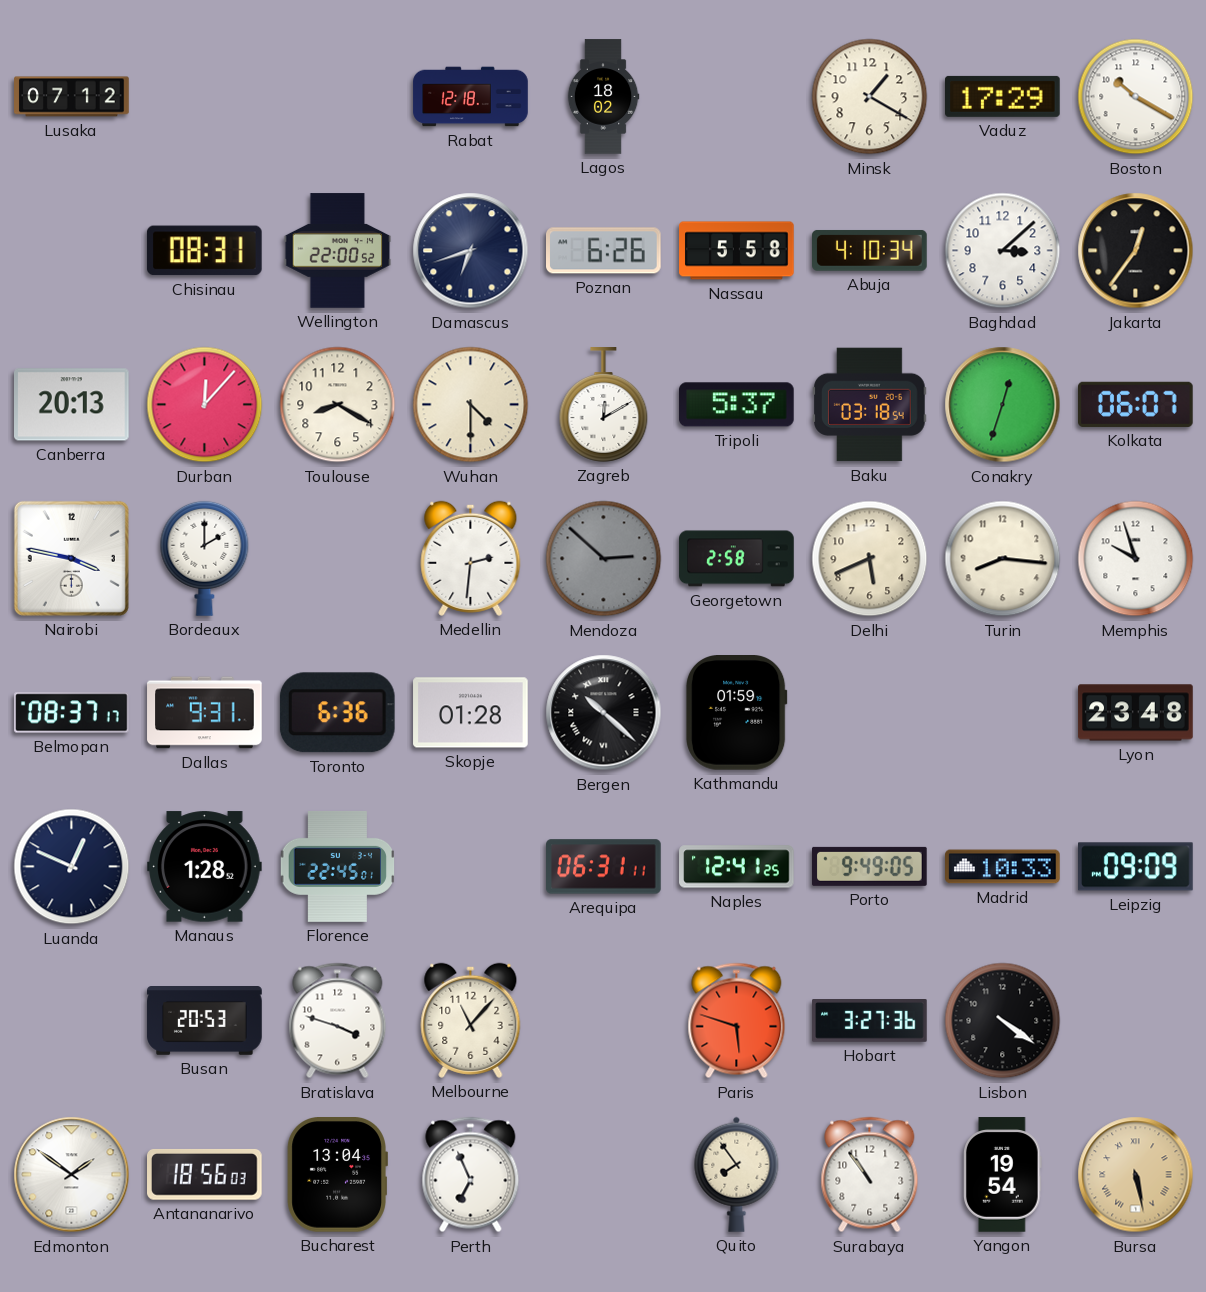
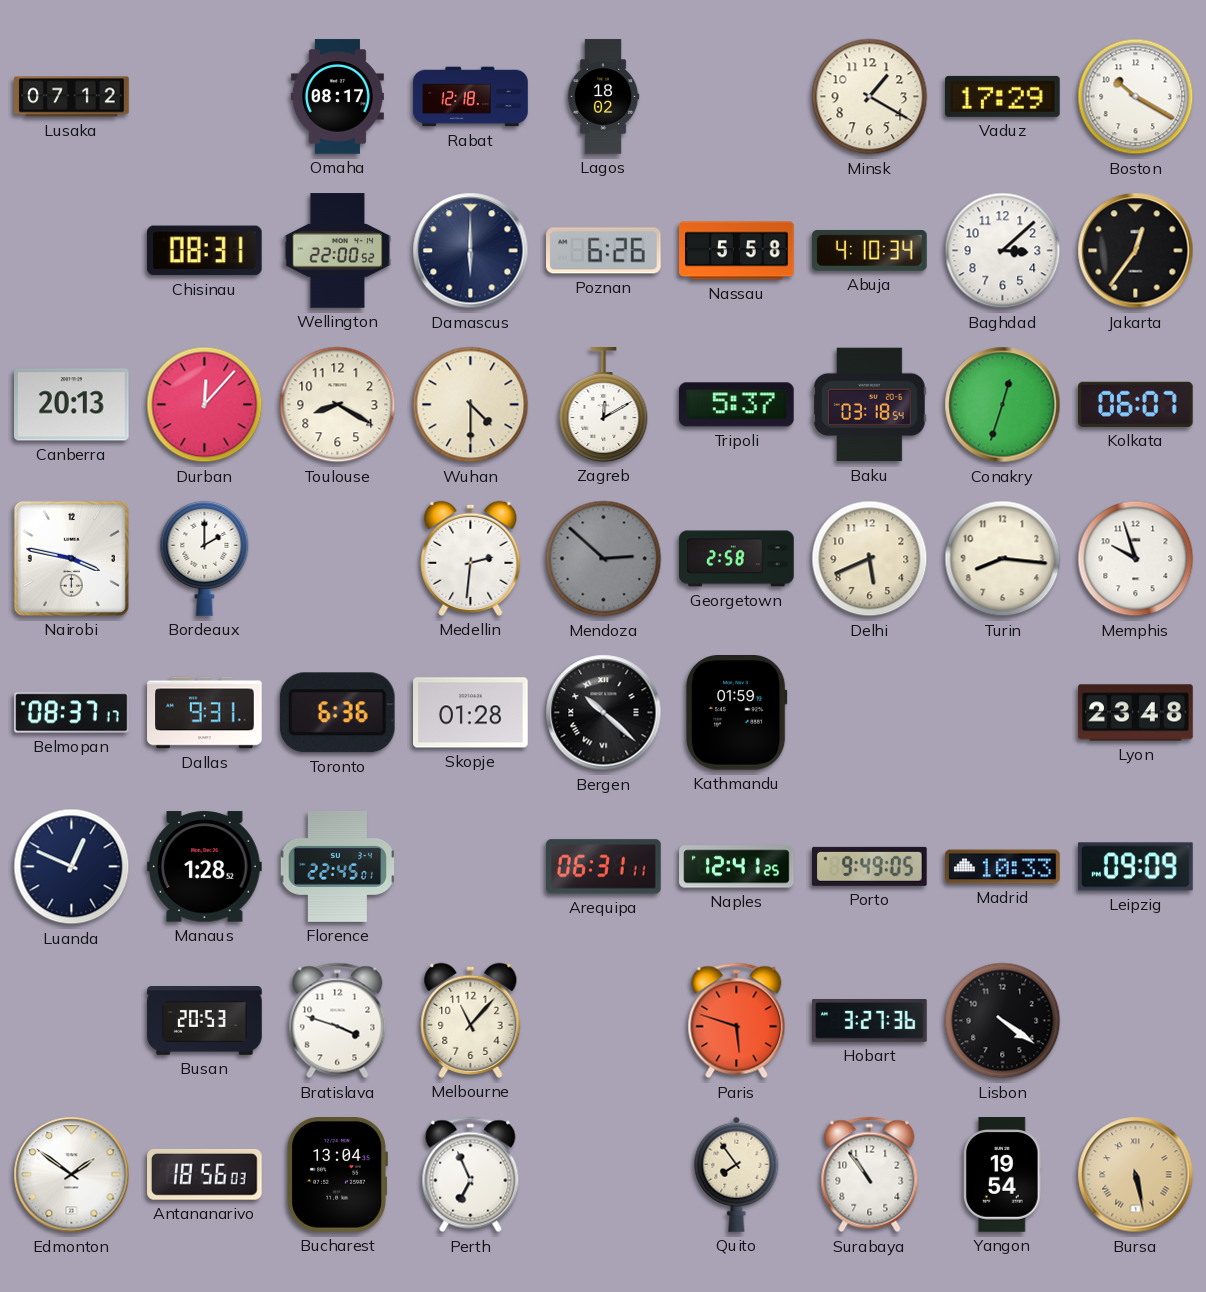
Omaha: none -> 08:17 (337, 97)
Damascus: 6:42 -> 6:00 (471, 251)
